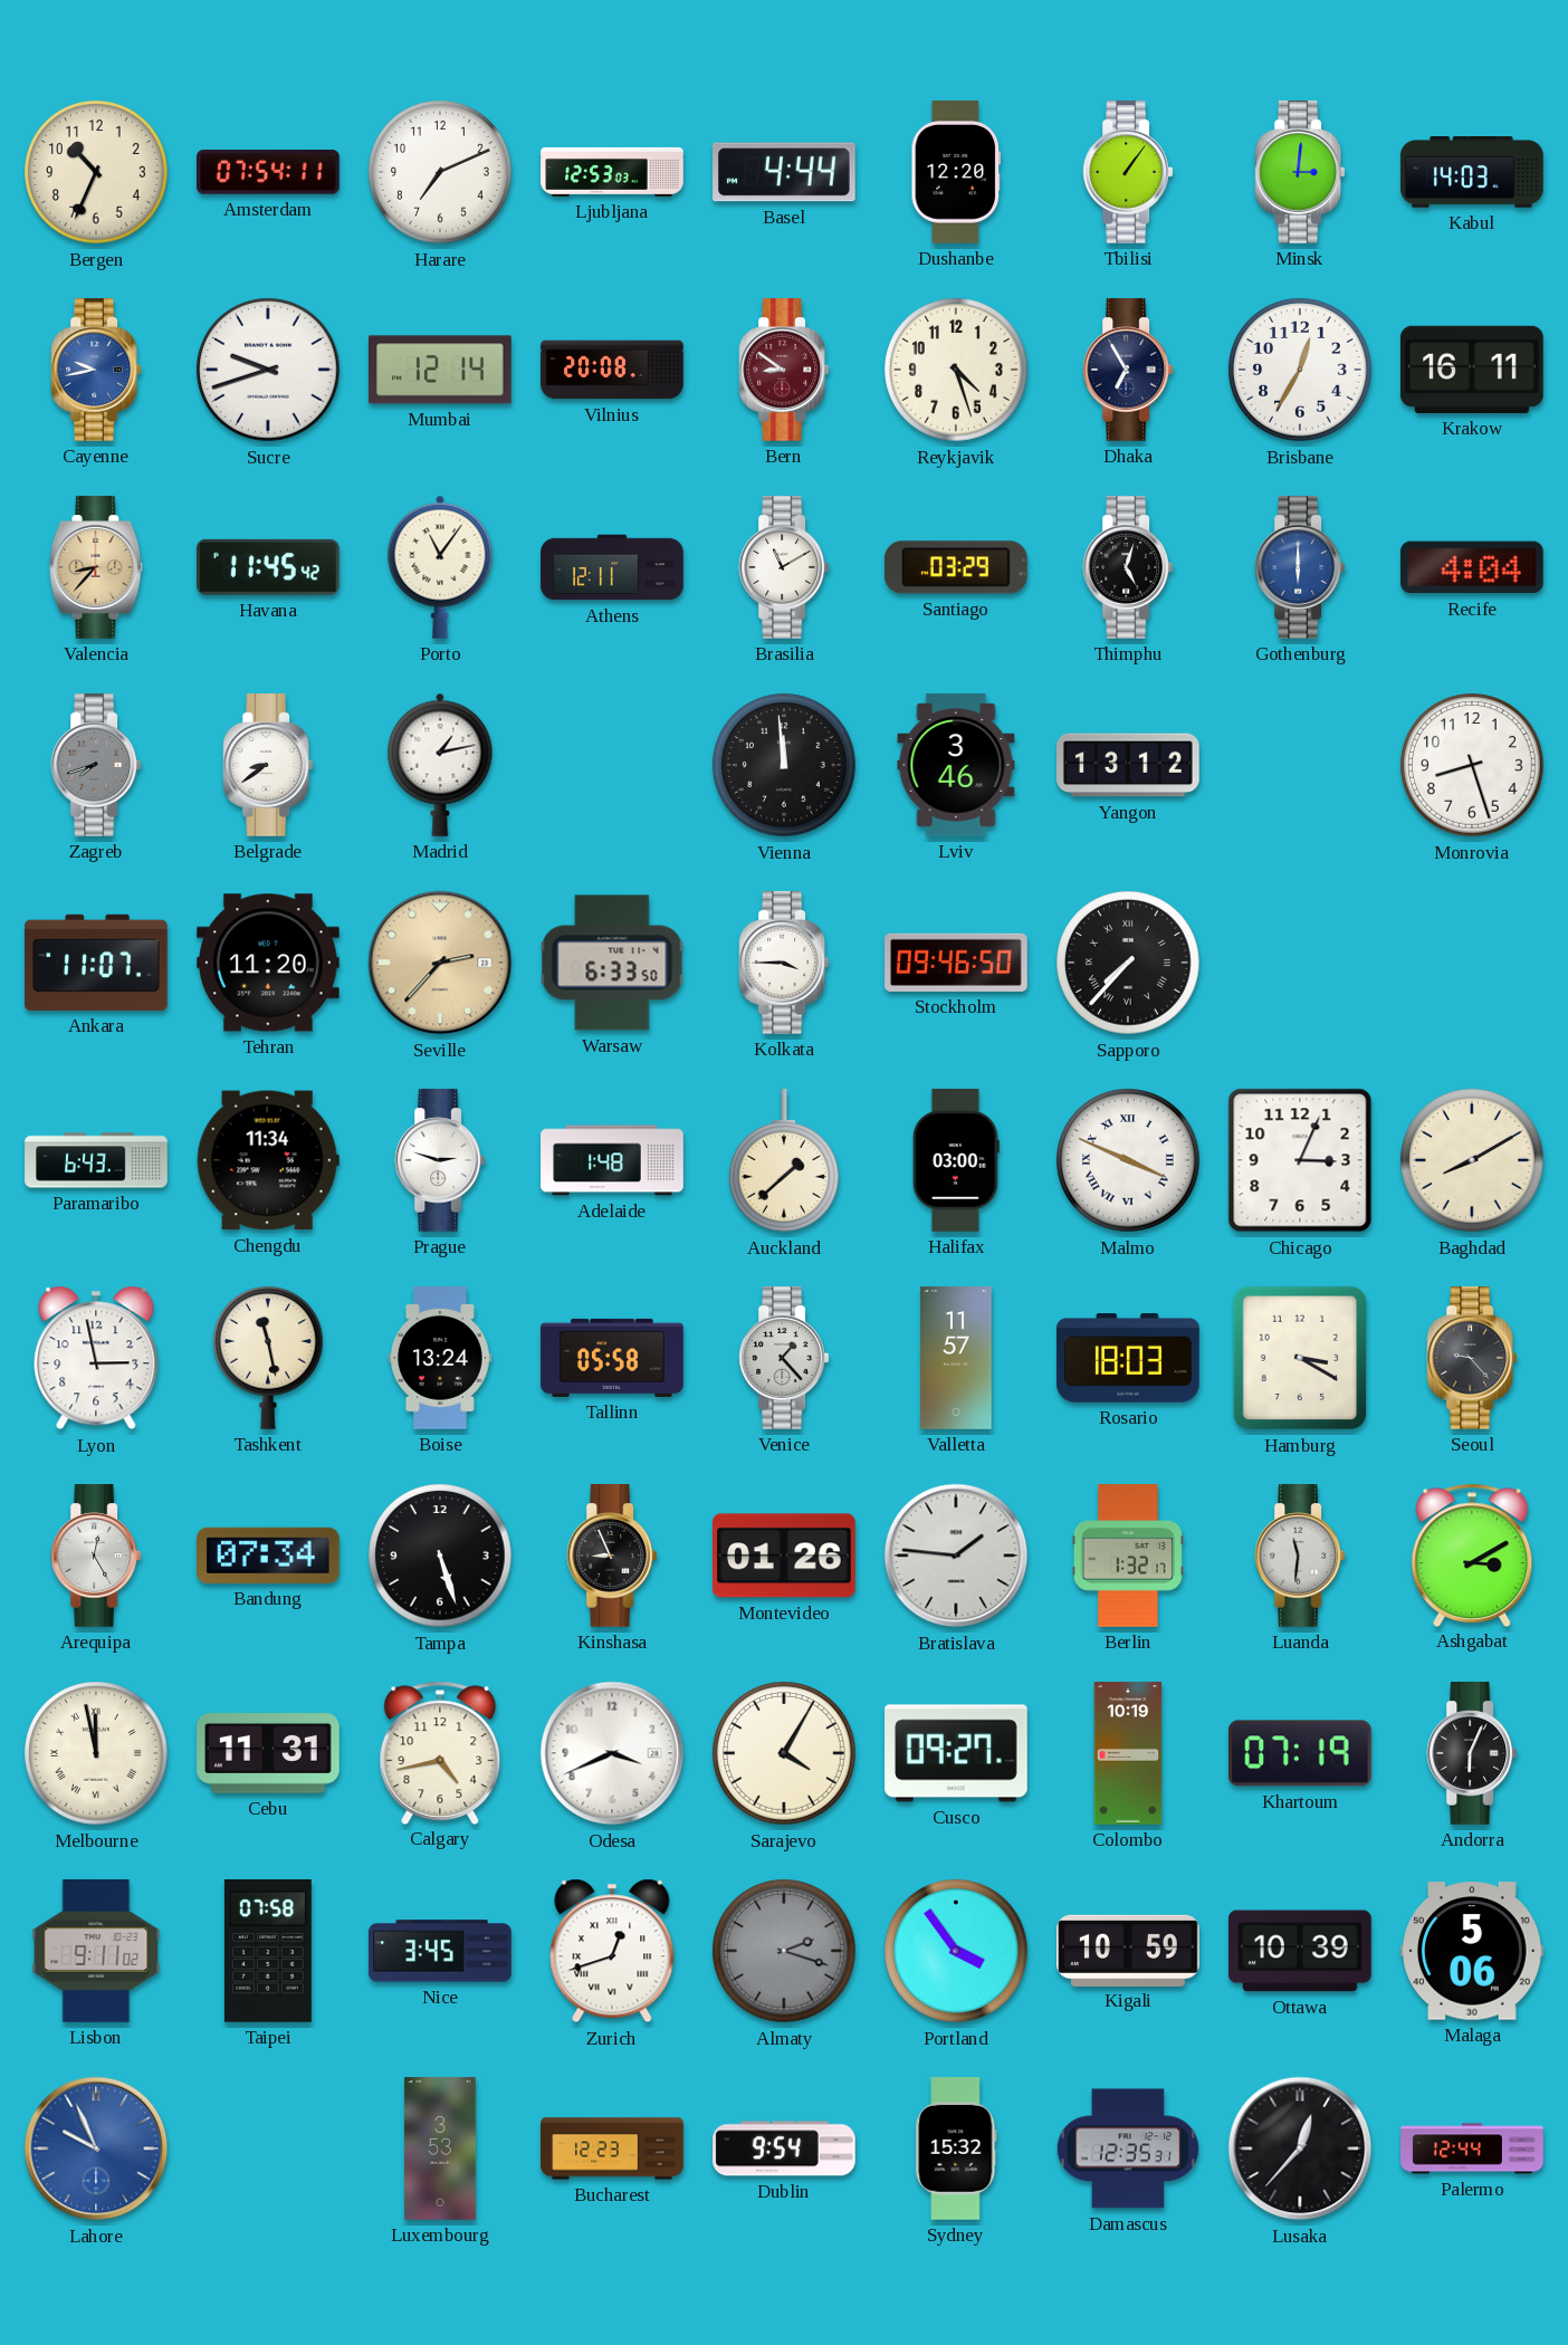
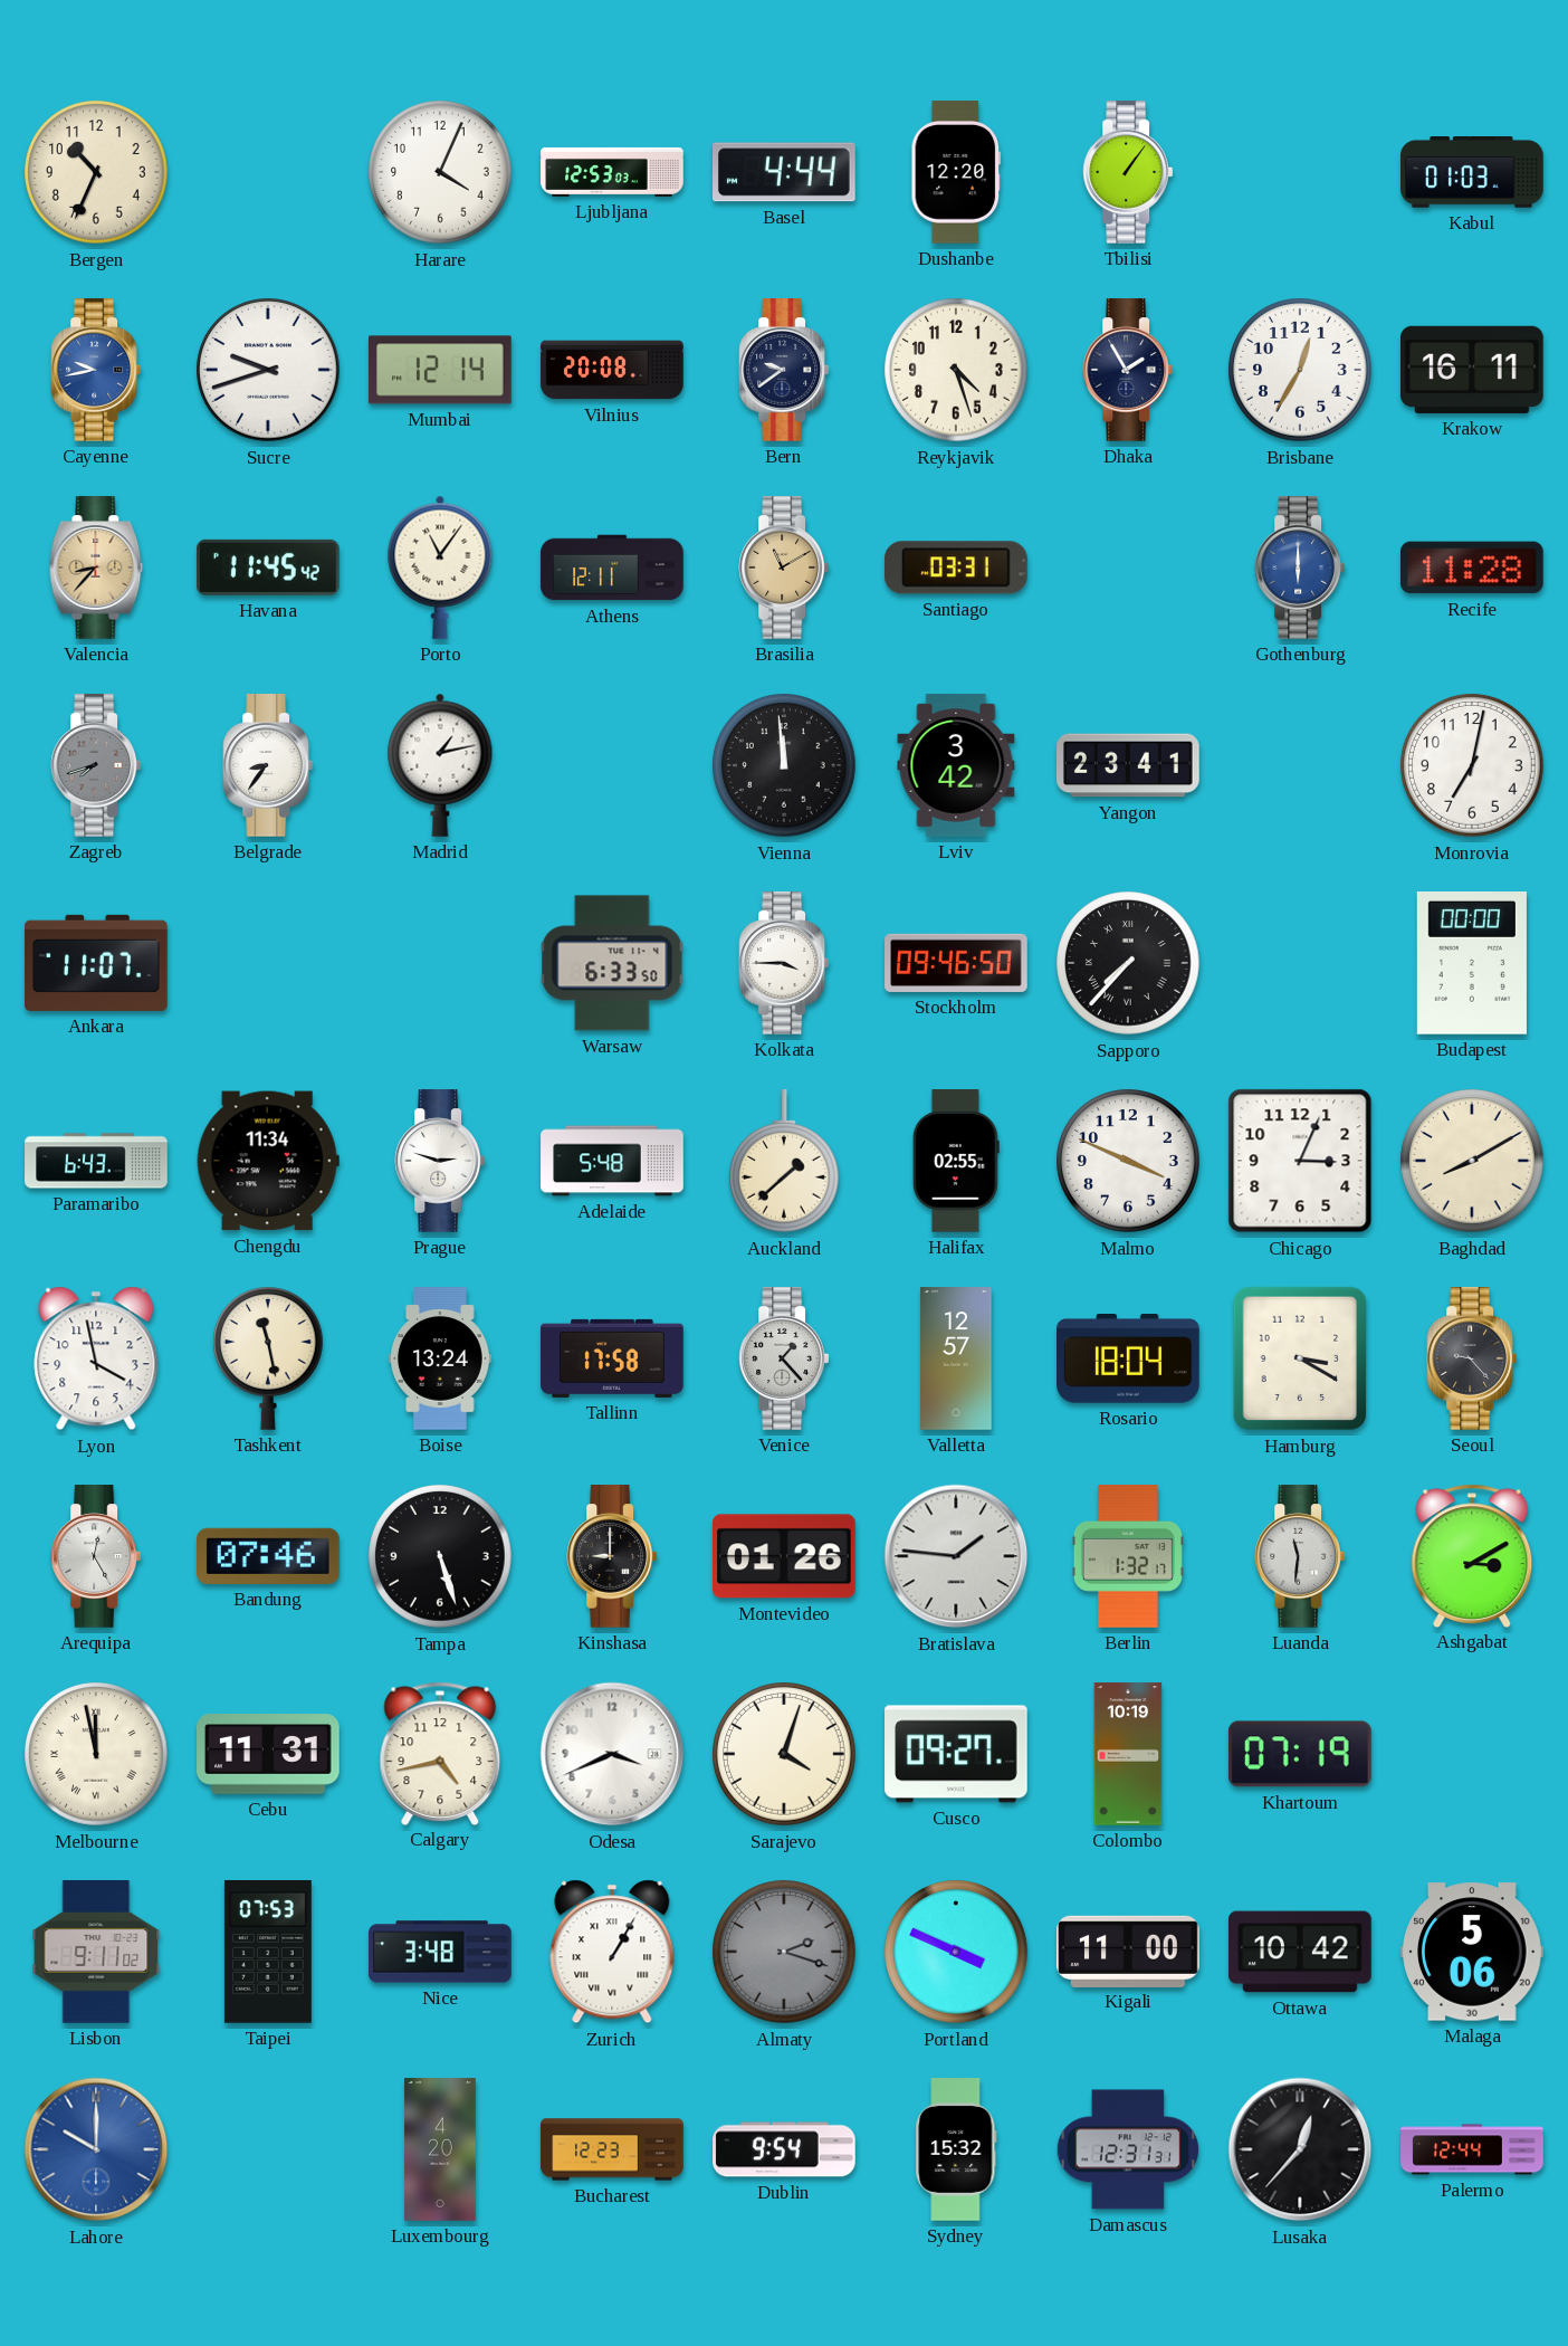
Amsterdam: 07:54 -> none (269, 172)
Harare: 7:11 -> 4:04 (440, 172)
Minsk: 3:01 -> none (1300, 172)
Kabul: 14:03 -> 01:03 (1472, 173)
Bern: 8:51 -> 9:39 (784, 370)
Bern dial: burgundy -> navy (784, 370)
Dhaka: 6:55 -> 1:55 (1128, 370)
Brasilia dial: white -> champagne (784, 568)
Santiago: 03:29 -> 03:31 (956, 568)
Thimphu: 5:03 -> none (1128, 567)
Recife: 4:04 -> 11:28 (1473, 568)
Belgrade: 8:39 -> 8:36 (268, 765)
Lviv: 3:46 -> 3:42 (956, 765)
Yangon: 13:12 -> 23:41 (1129, 765)
Monrovia: 8:27 -> 7:02 (1472, 765)
Tehran: 11:20 -> none (269, 963)
Seville: 2:37 -> none (440, 963)
Budapest: none -> 00:00 (1472, 964)
Adelaide: 1:48 -> 5:48 (612, 1161)
Halifax: 03:00 -> 02:55 (956, 1161)
Malmo numerals: Roman -> Arabic (1128, 1161)
Lyon: 2:58 -> 3:58 (96, 1358)
Tallinn: 05:58 -> 17:58 (612, 1358)
Valletta: 11:57 -> 12:57 (956, 1358)
Rosario: 18:03 -> 18:04 (1128, 1360)
Bandung: 07:34 -> 07:46 (269, 1556)
Kinshasa: 8:56 -> 9:00 (612, 1556)
Sarajevo: 4:05 -> 4:03 (784, 1754)
Andorra: 6:04 -> none (1472, 1753)
Taipei: 07:58 -> 07:53 (268, 1953)
Nice: 3:45 -> 3:48 (440, 1952)
Zurich: 12:42 -> 1:05 (612, 1952)
Portland: 3:54 -> 3:49 (956, 1952)
Kigali: 10:59 -> 11:00 (1128, 1951)
Ottawa: 10:39 -> 10:42 (1300, 1952)
Lahore: 9:56 -> 10:00 (96, 2149)
Luxembourg: 3:53 -> 4:20 (440, 2149)
Damascus: 12:35 -> 12:31 (1128, 2149)
